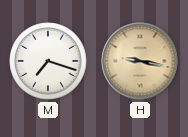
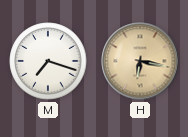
H: 9:17 -> 6:17 (140, 61)
